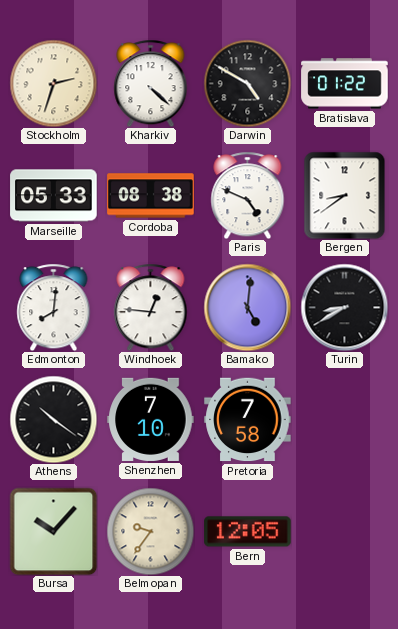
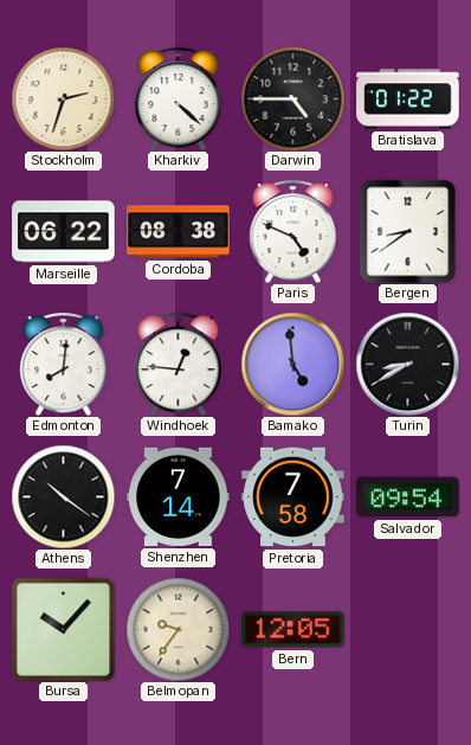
Darwin: 4:50 -> 4:45 (292, 98)
Marseille: 05:33 -> 06:22 (64, 232)
Bamako: 5:01 -> 4:59 (292, 364)
Shenzhen: 7:10 -> 7:14 (179, 496)
Salvador: none -> 09:54 (408, 497)
